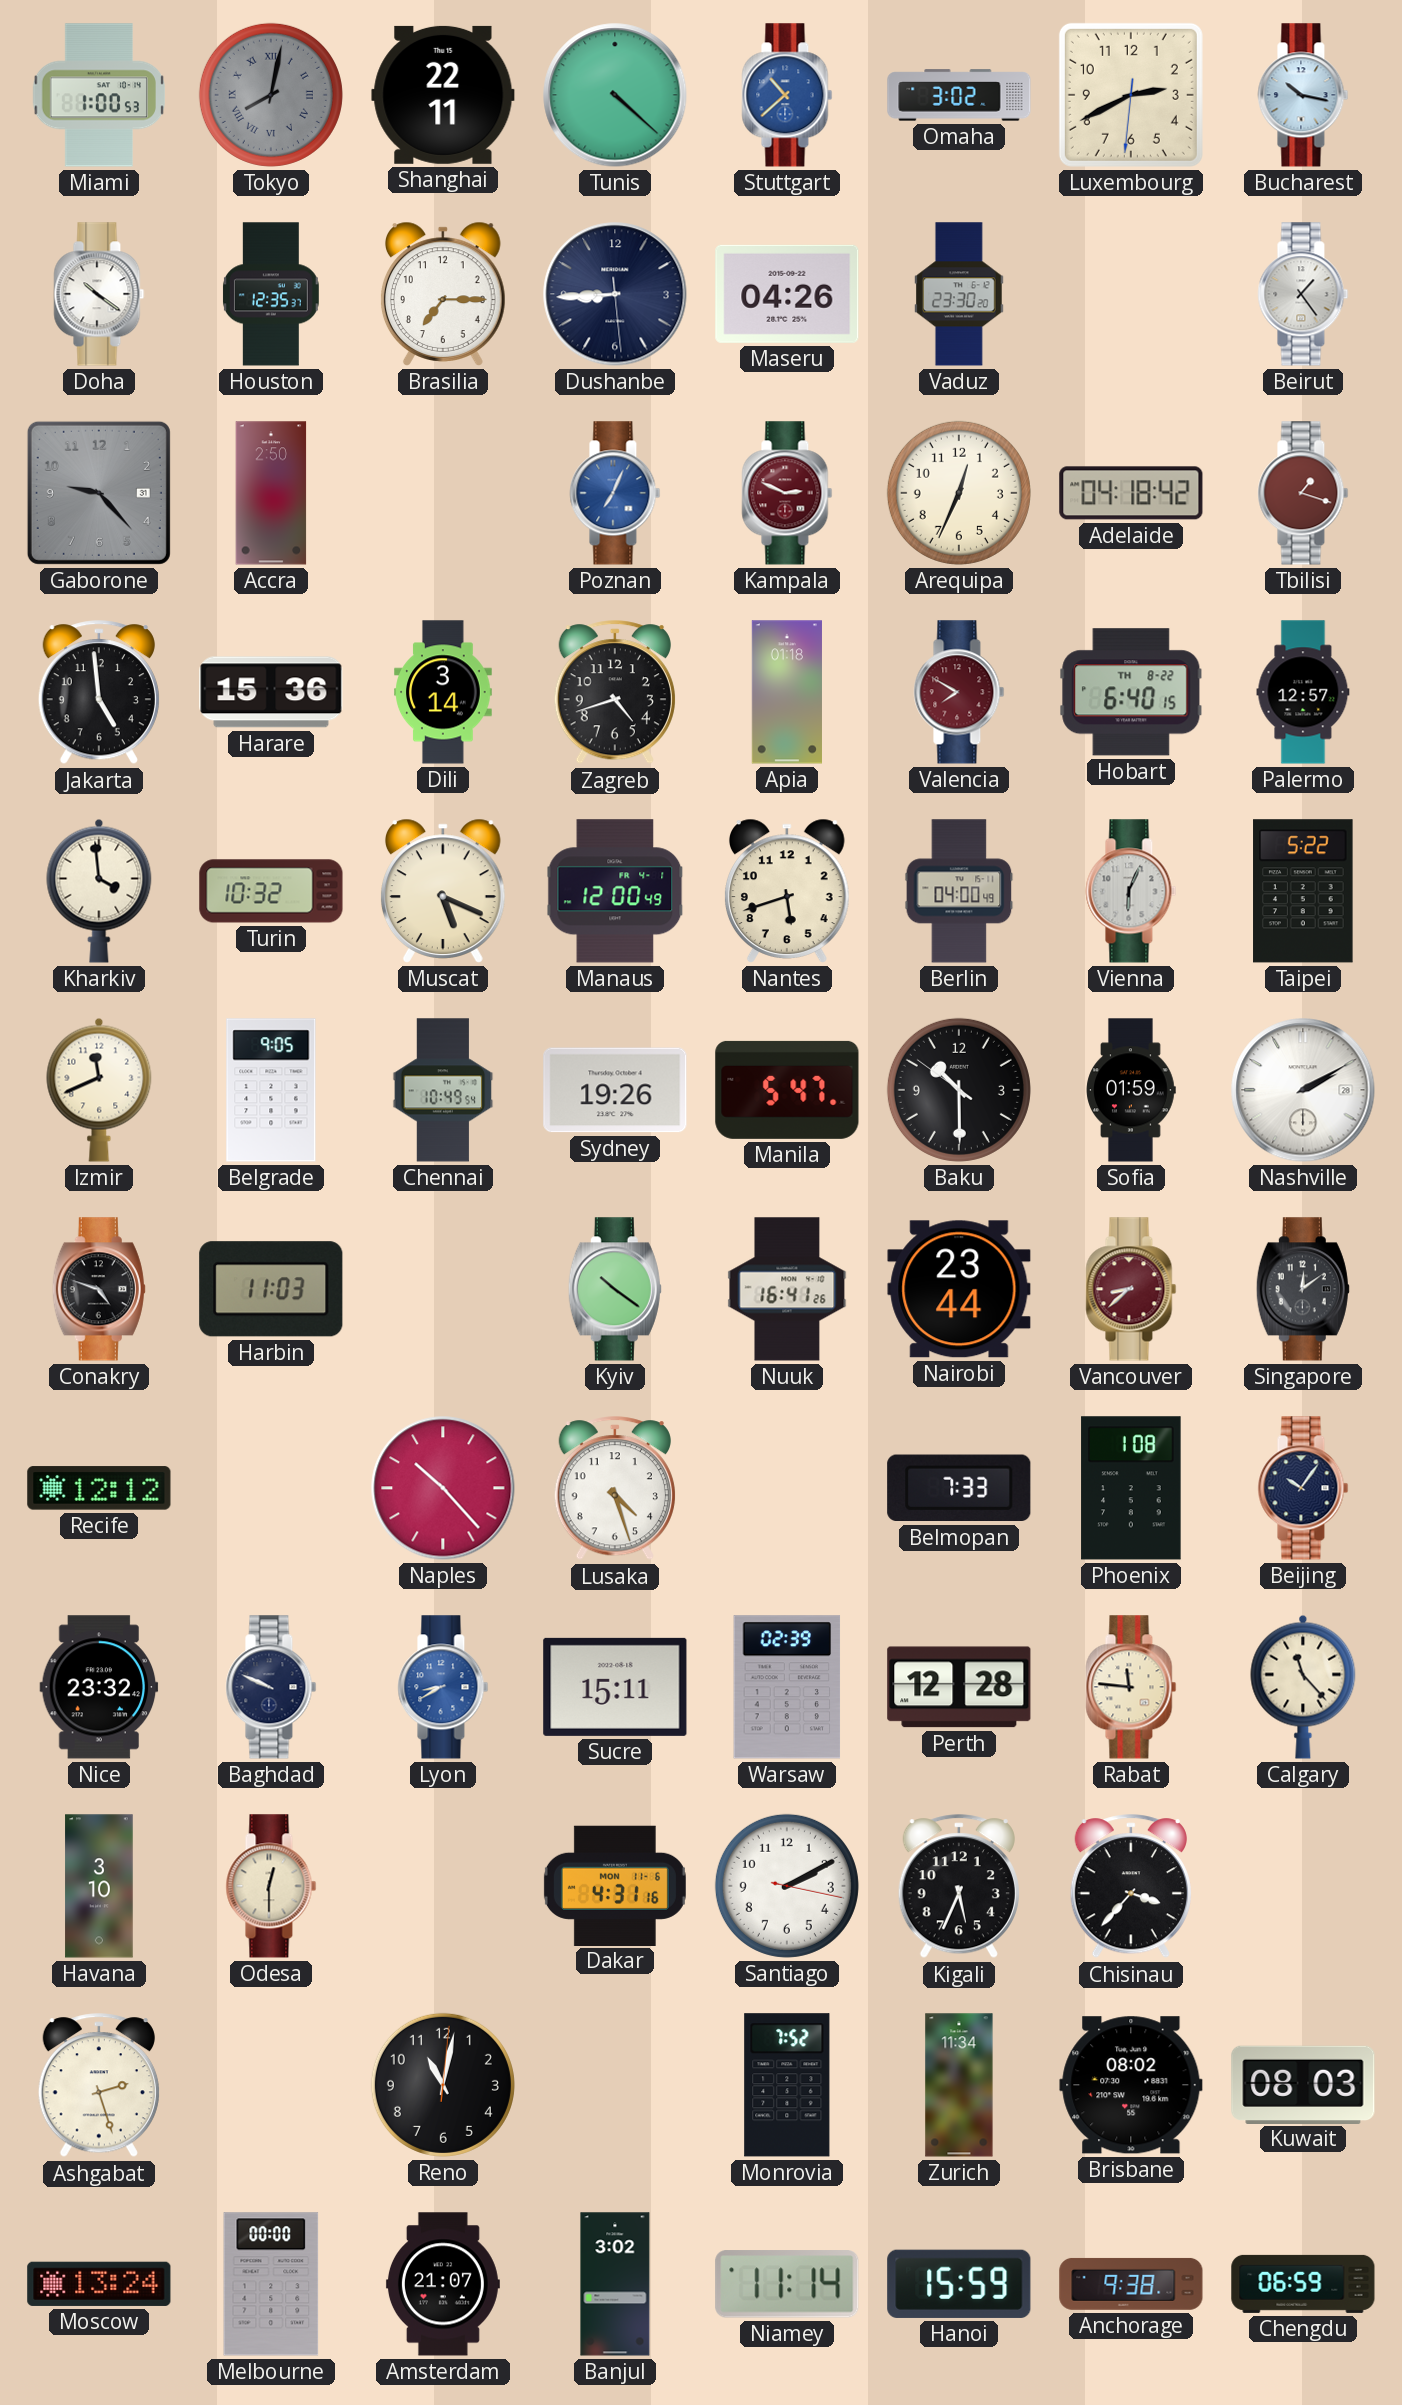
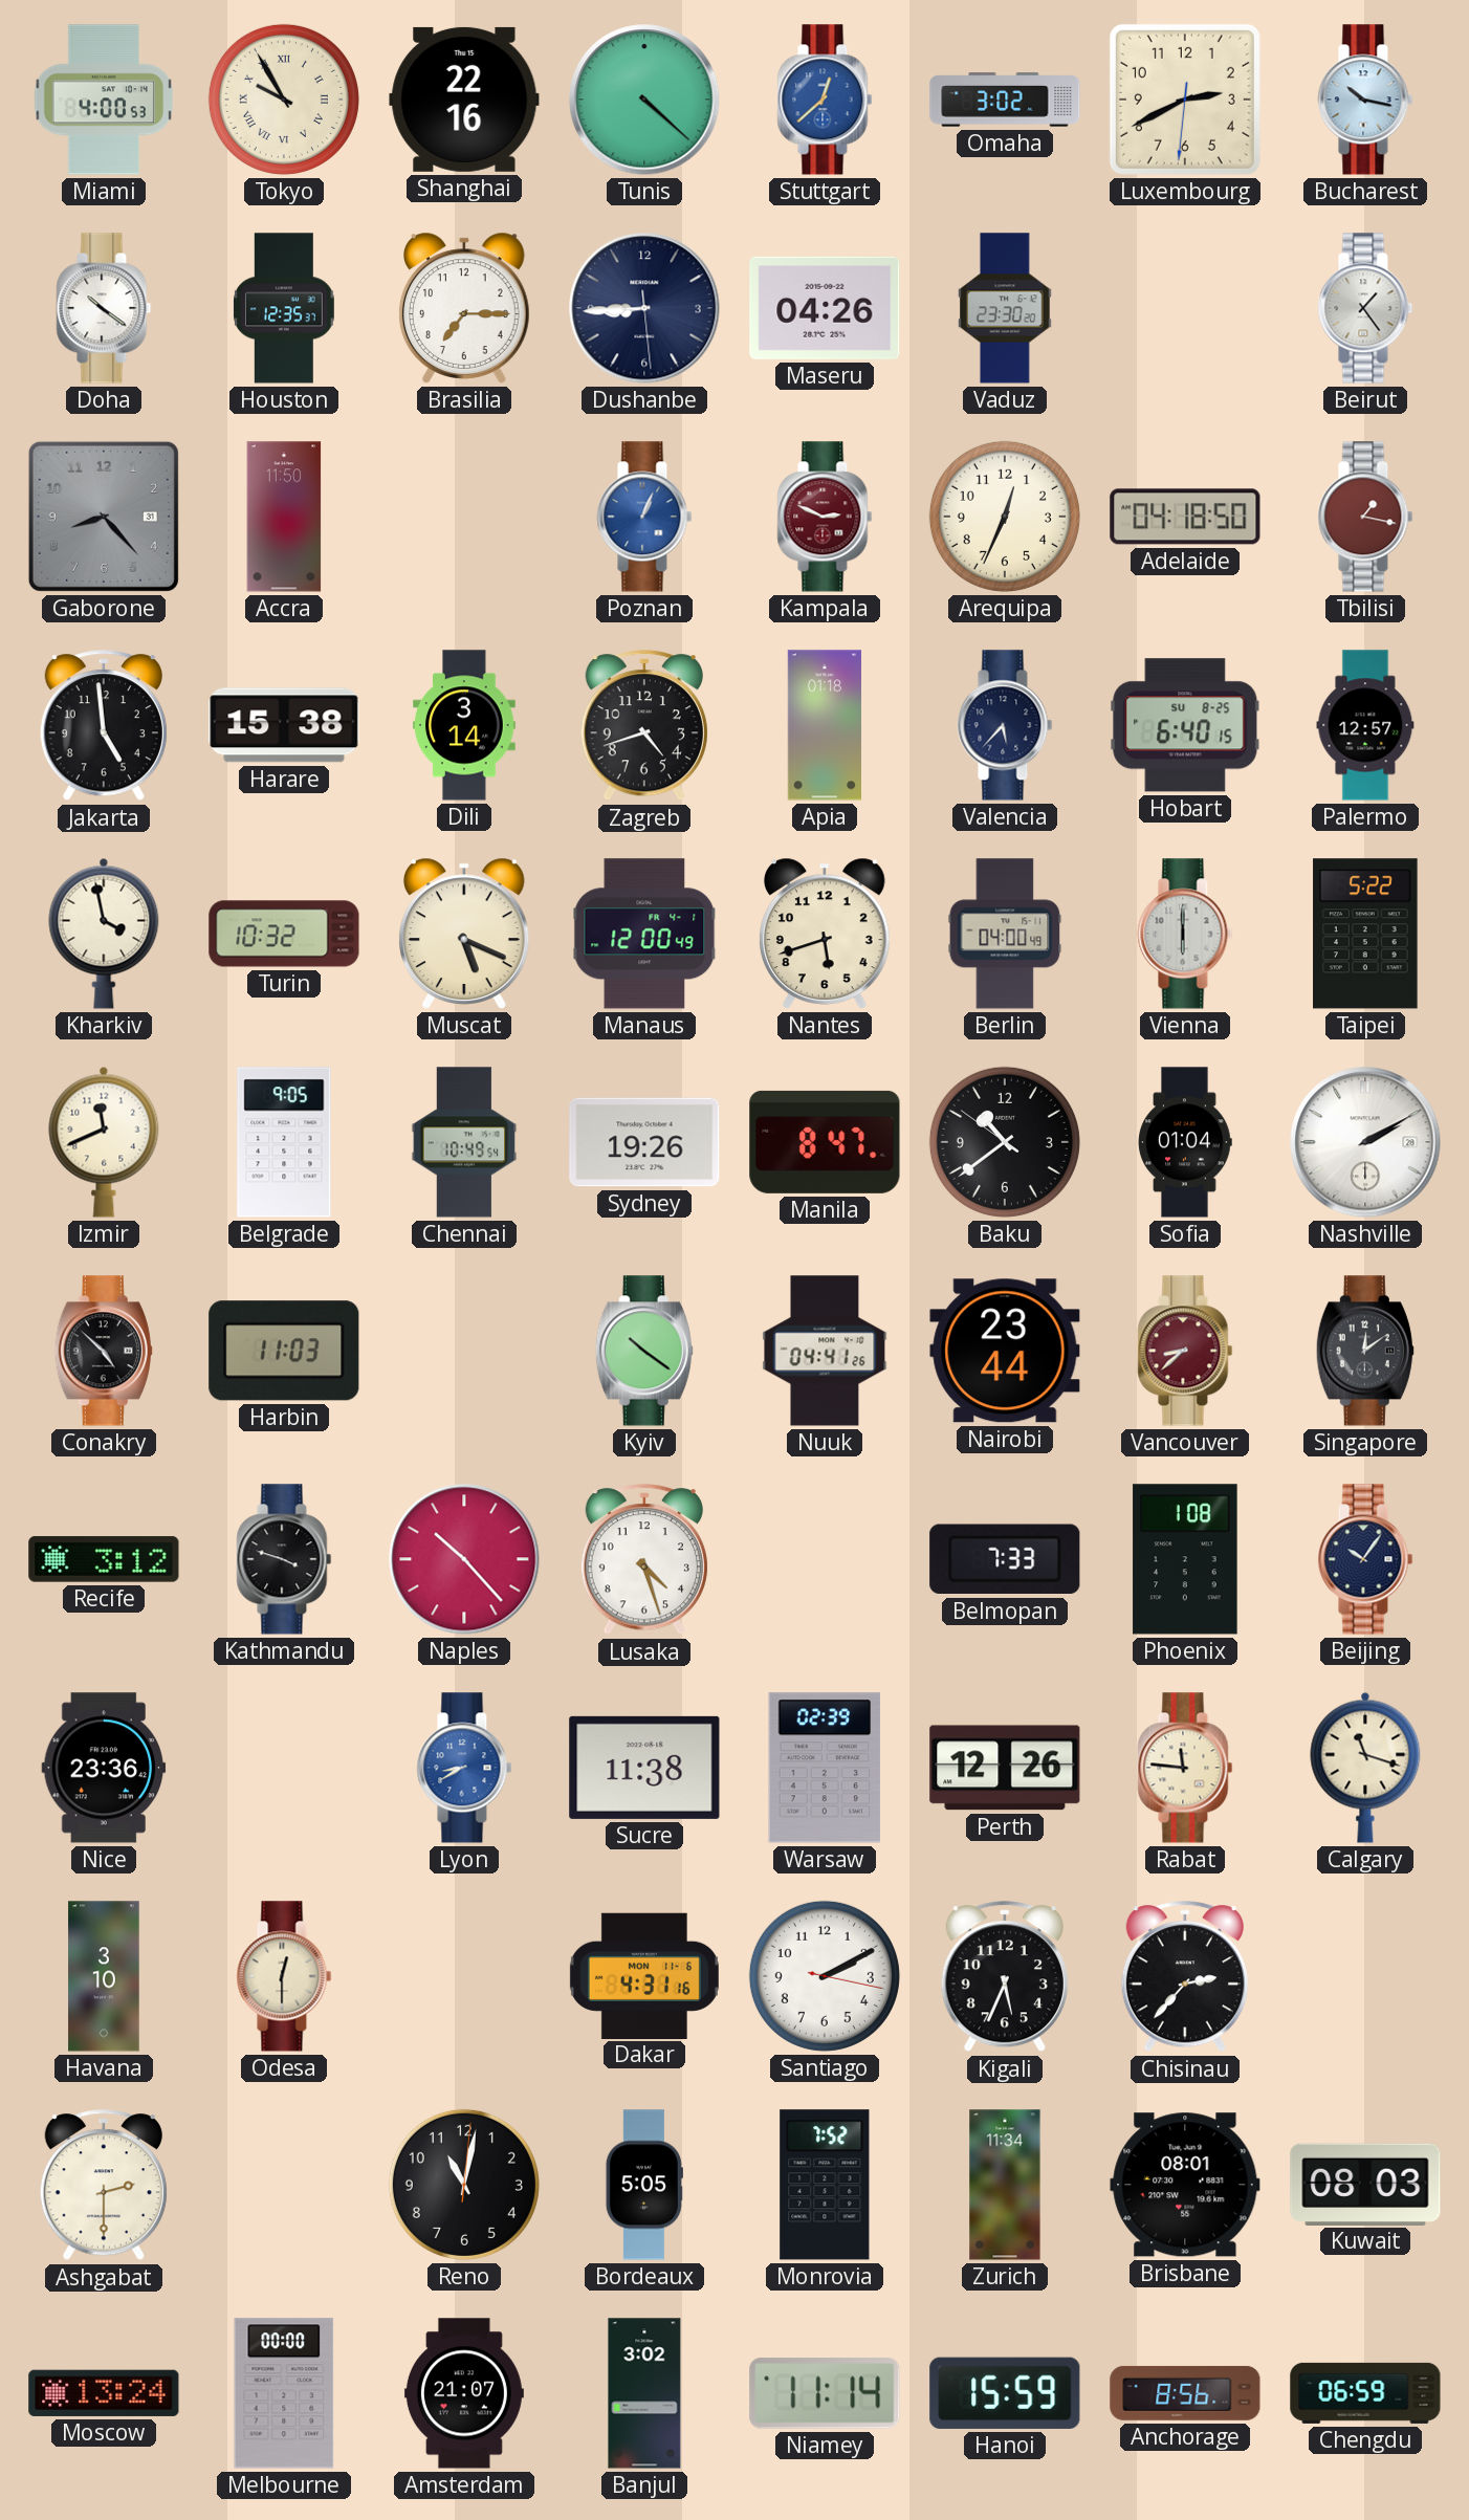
Miami: 1:00 -> 4:00 (103, 100)
Tokyo: 8:02 -> 9:55 (284, 100)
Tokyo dial: grey -> cream (284, 100)
Shanghai: 22:11 -> 22:16 (464, 100)
Stuttgart: 10:38 -> 12:38 (825, 100)
Gaborone: 9:23 -> 8:23 (104, 517)
Accra: 2:50 -> 11:50 (284, 517)
Poznan: 7:04 -> 1:04 (644, 517)
Adelaide: 04:18:42 -> 04:18:50 (1185, 517)
Tbilisi: 1:18 -> 1:17 (1365, 517)
Harare: 15:36 -> 15:38 (284, 725)
Valencia: 7:50 -> 5:37 (1005, 725)
Valencia dial: burgundy -> navy (1005, 725)
Hobart date: TH 8-22 -> SU 8-25 (1185, 725)
Kharkiv: 3:59 -> 3:58 (104, 934)
Vienna: 6:04 -> 6:00 (1185, 934)
Manila: 5:47 -> 8:47 (825, 1142)
Baku: 10:29 -> 10:38 (1005, 1142)
Sofia: 01:59 -> 01:04 (1185, 1142)
Conakry: 4:48 -> 4:52 (104, 1351)
Nuuk: 16:41 -> 04:41 (825, 1351)
Recife: 12:12 -> 3:12 (104, 1559)
Kathmandu: none -> 3:48 (284, 1559)
Nice: 23:32 -> 23:36 (104, 1768)
Baghdad: 9:49 -> none (271, 1687)
Sucre: 15:11 -> 11:38 (644, 1768)
Perth: 12:28 -> 12:26 (1005, 1768)
Calgary: 11:23 -> 11:18 (1365, 1768)
Chisinau: 3:37 -> 2:37 (1185, 1977)
Ashgabat: 2:27 -> 2:30 (104, 2186)
Bordeaux: none -> 5:05 (644, 2185)
Brisbane: 08:02 -> 08:01 (1185, 2185)
Anchorage: 9:38 -> 8:56 (1185, 2393)
